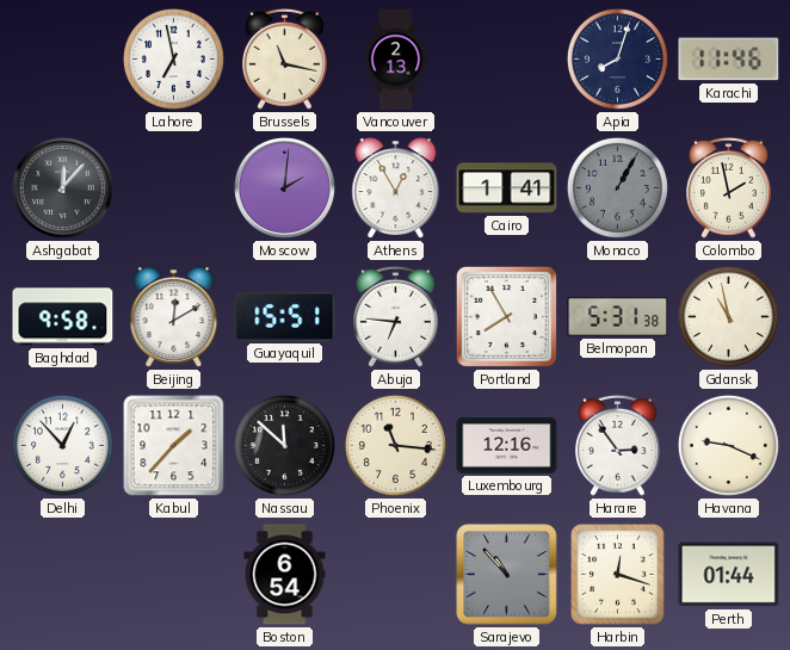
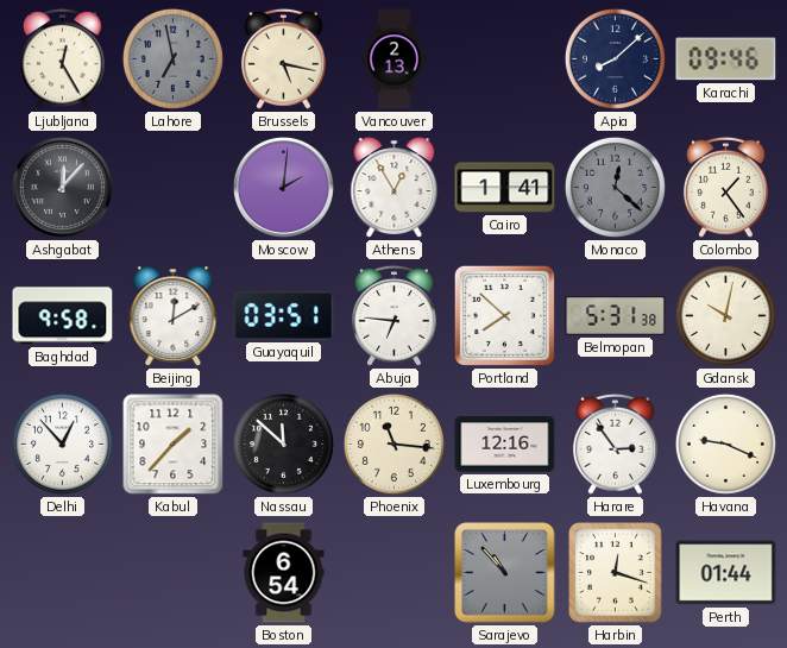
Ljubljana: none -> 12:25 (63, 58)
Lahore dial: white -> grey (172, 58)
Brussels: 11:17 -> 5:17 (284, 58)
Apia: 8:03 -> 8:08 (615, 58)
Karachi: 11:46 -> 09:46 (726, 59)
Monaco: 1:05 -> 12:22 (615, 187)
Colombo: 1:58 -> 1:24 (726, 187)
Guayaquil: 15:51 -> 03:51 (284, 315)
Portland: 7:55 -> 7:52 (504, 315)
Gdansk: 10:58 -> 10:02 (725, 315)
